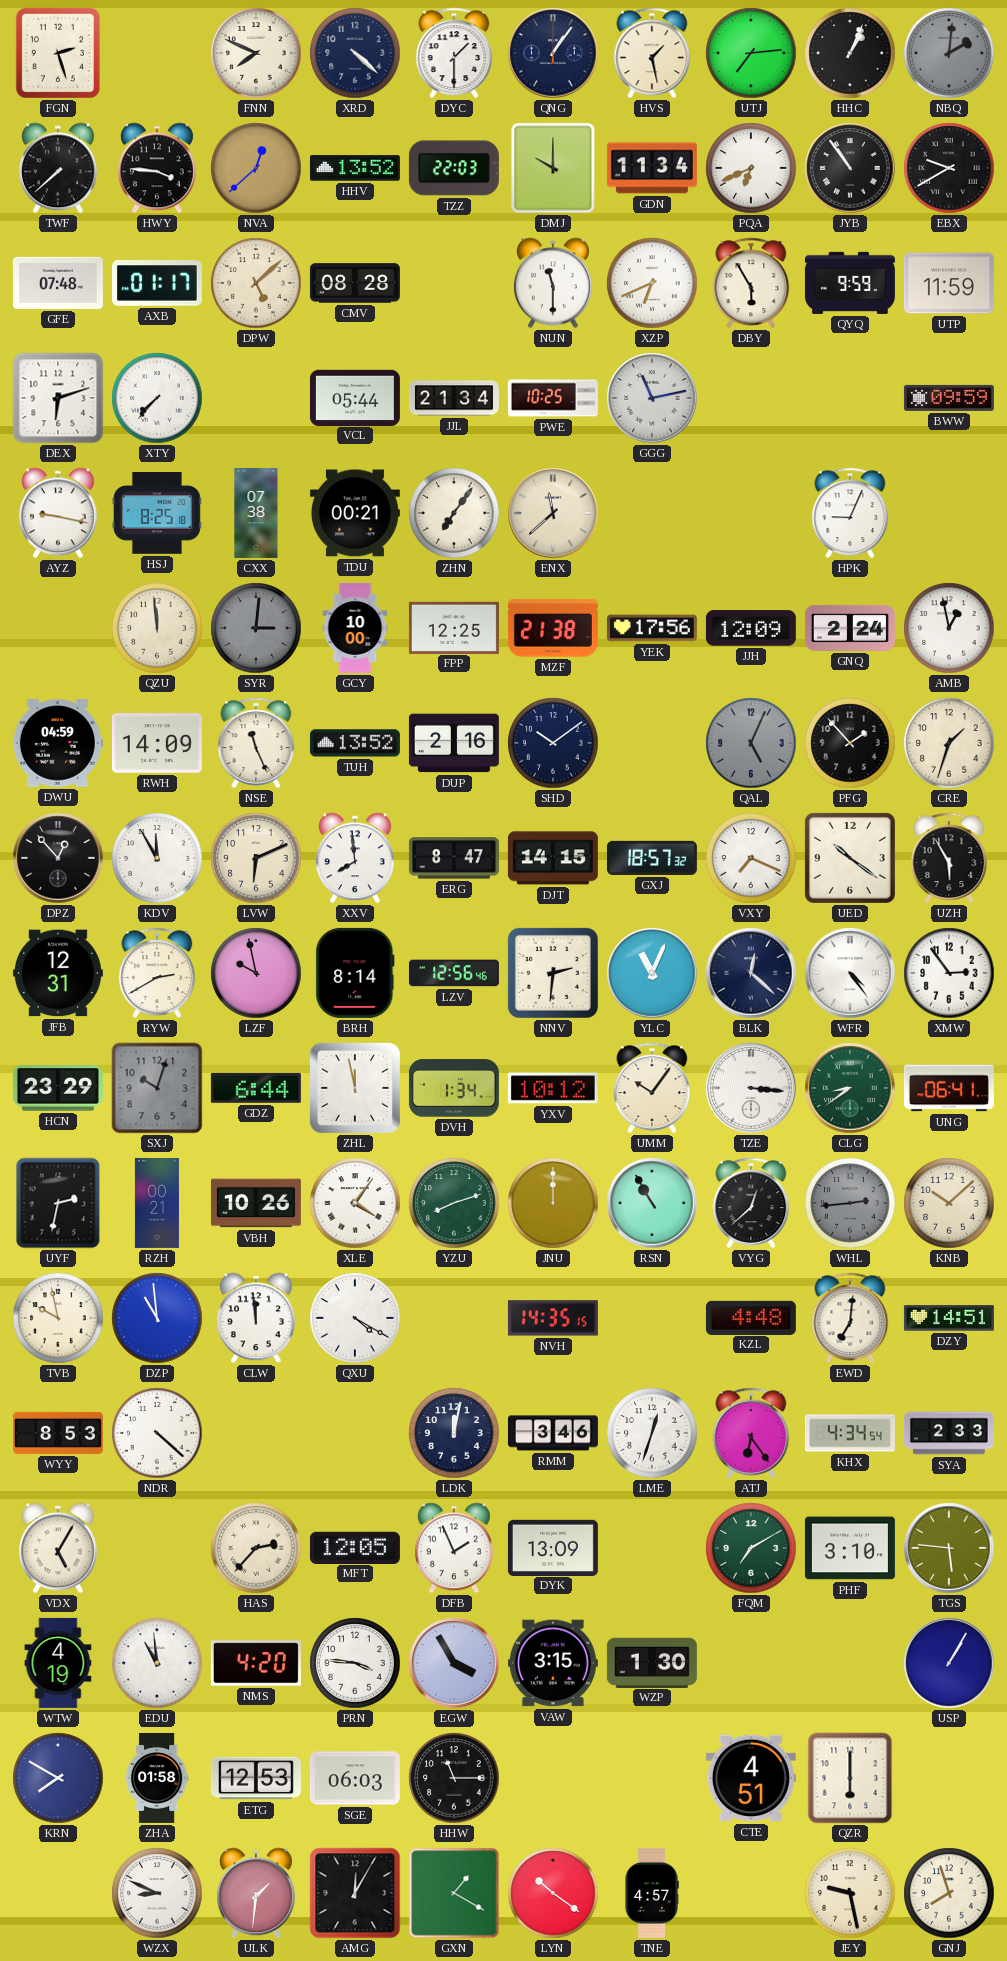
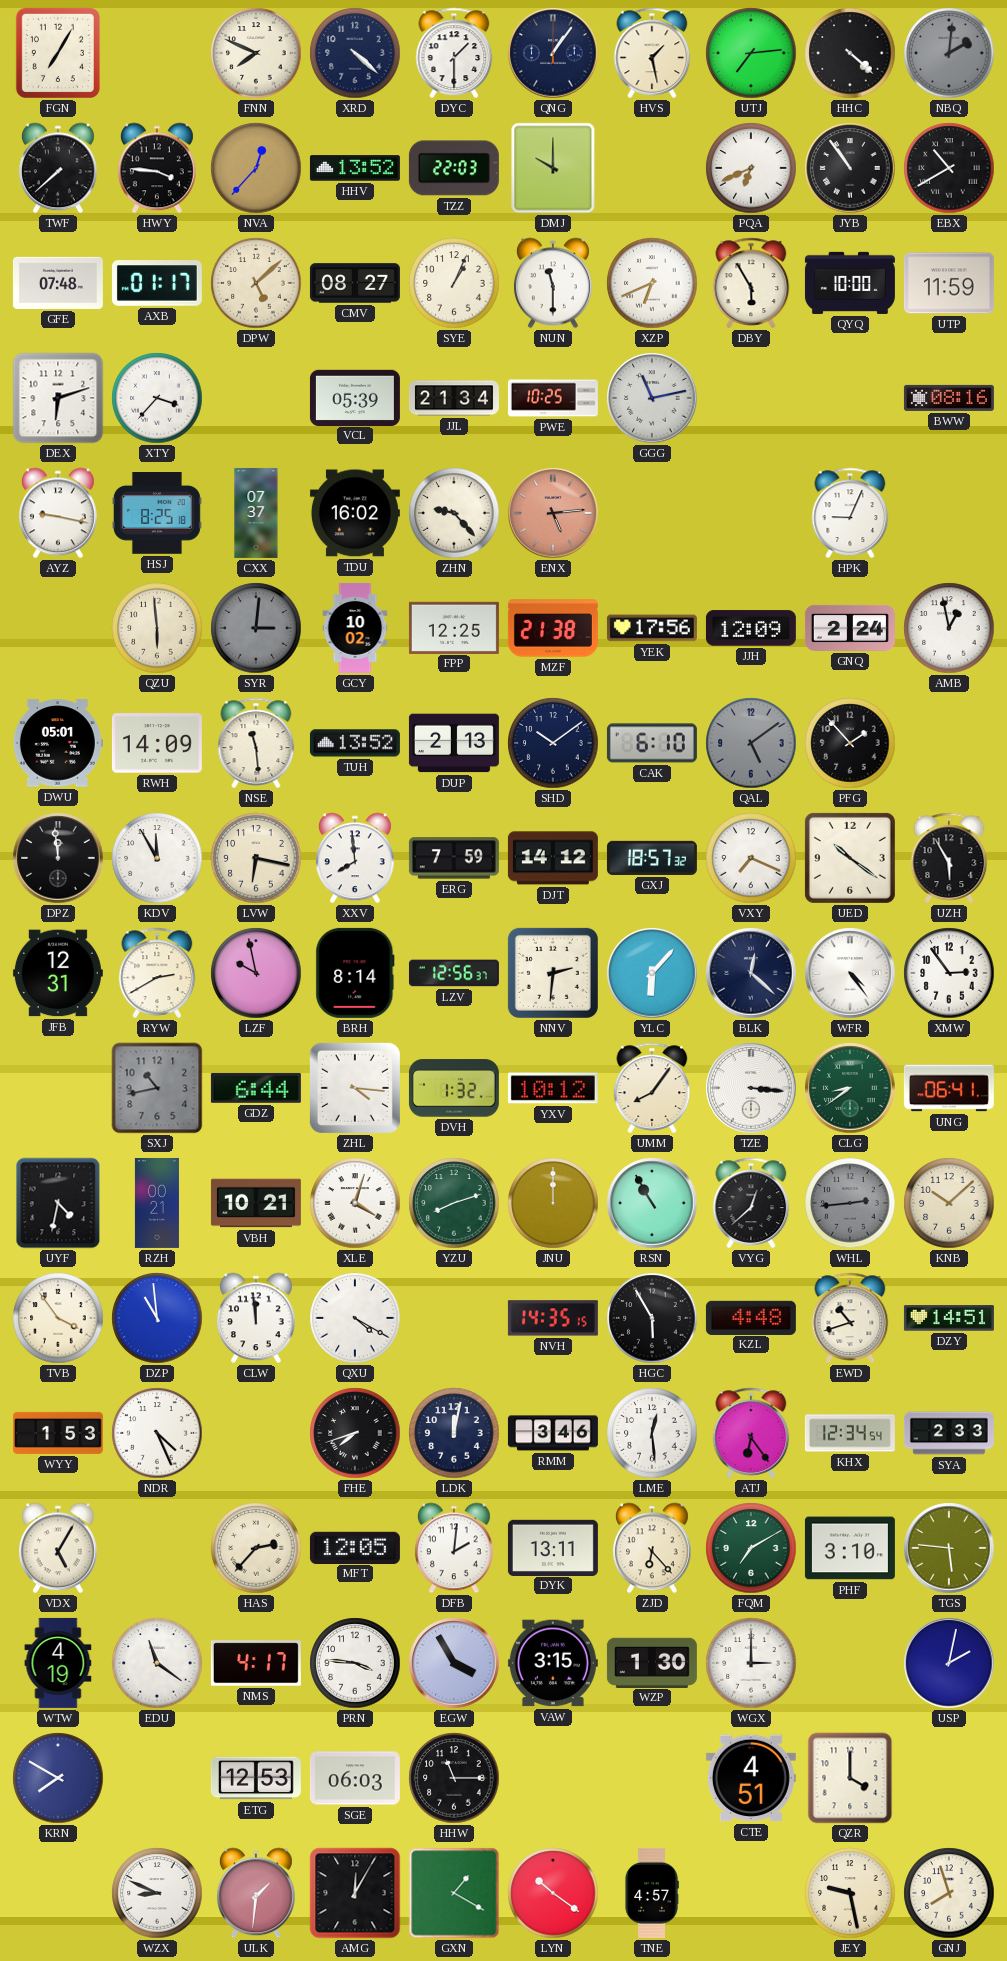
FGN: 2:27 -> 7:05 (58, 53)
HHC: 1:04 -> 4:22 (850, 53)
NVA: 12:38 -> 12:37 (256, 168)
GDN: 11:34 -> none (652, 168)
EBX: 9:40 -> 10:40 (949, 168)
CMV: 08:28 -> 08:27 (355, 283)
SYE: none -> 1:04 (454, 283)
QYQ: 9:59 -> 10:00 (850, 283)
XTY: 7:37 -> 3:37 (157, 398)
VCL: 05:44 -> 05:39 (355, 397)
BWW: 09:59 -> 08:16 (949, 398)
CXX: 07:38 -> 07:37 (256, 513)
TDU: 00:21 -> 16:02 (355, 513)
ZHN: 7:06 -> 9:23 (454, 513)
ENX: 11:38 -> 5:14 (553, 513)
ENX dial: cream -> salmon (553, 513)
QZU: 11:59 -> 5:59 (157, 628)
GCY: 10:00 -> 10:02 (355, 628)
DWU: 04:59 -> 05:01 (58, 743)
NSE: 11:26 -> 11:29 (256, 743)
DUP: 2:16 -> 2:13 (454, 743)
CAK: none -> 6:10 (652, 743)
QAL: 5:04 -> 5:09 (751, 743)
CRE: 1:33 -> none (949, 743)
DPZ: 12:53 -> 11:59 (58, 858)
LVW: 6:11 -> 6:17 (256, 858)
ERG: 8:47 -> 7:59 (454, 858)
DJT: 14:15 -> 14:12 (553, 858)
LZV: 12:56:46 -> 12:56:37 (454, 973)
YLC: 11:04 -> 6:07 (652, 973)
HCN: 23:29 -> none (58, 1088)
SXJ: 10:03 -> 10:43 (157, 1088)
ZHL: 11:58 -> 4:16 (355, 1088)
DVH: 1:34 -> 1:32 (454, 1088)
UMM: 10:06 -> 8:06 (652, 1088)
UYF: 2:32 -> 4:32 (58, 1203)
VBH: 10:26 -> 10:21 (256, 1203)
XLE: 4:06 -> 4:03 (355, 1203)
TVB: 9:58 -> 3:54 (58, 1318)
HGC: none -> 5:55 (652, 1318)
EWD: 7:01 -> 10:42 (850, 1318)
WYY: 8:53 -> 1:53 (58, 1433)
NDR: 4:22 -> 4:26 (157, 1433)
FHE: none -> 7:42 (355, 1433)
LME: 12:33 -> 12:29 (652, 1433)
KHX: 4:34 -> 12:34 (850, 1433)
DFB: 1:56 -> 2:01 (454, 1548)
DYK: 13:09 -> 13:11 (553, 1547)
ZJD: none -> 6:23 (652, 1548)
EDU: 10:59 -> 11:21 (157, 1663)
NMS: 4:20 -> 4:17 (256, 1663)
WGX: none -> 3:00 (751, 1663)
USP: 1:05 -> 2:02 (949, 1663)
ZHA: 01:58 -> none (157, 1778)
QZR: 6:00 -> 4:00 (850, 1778)
